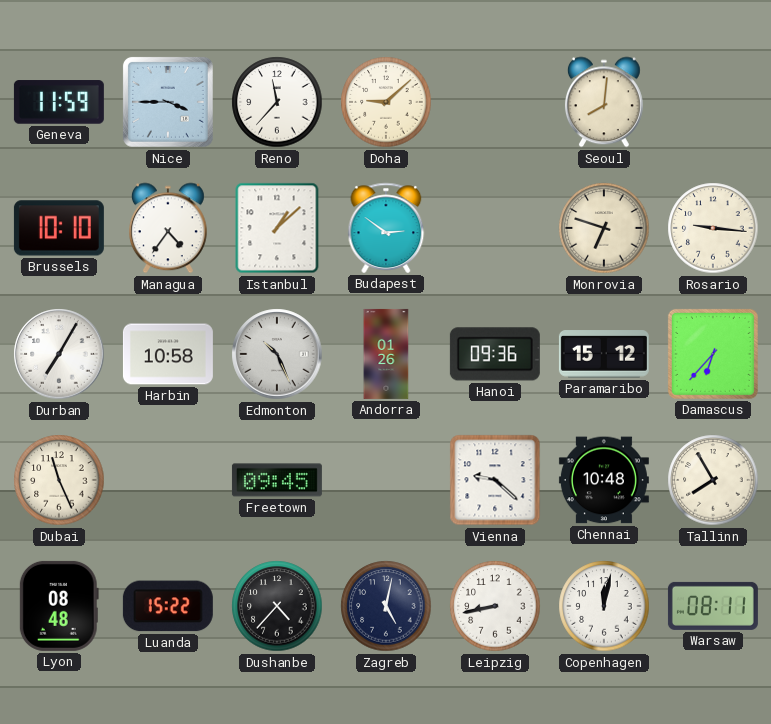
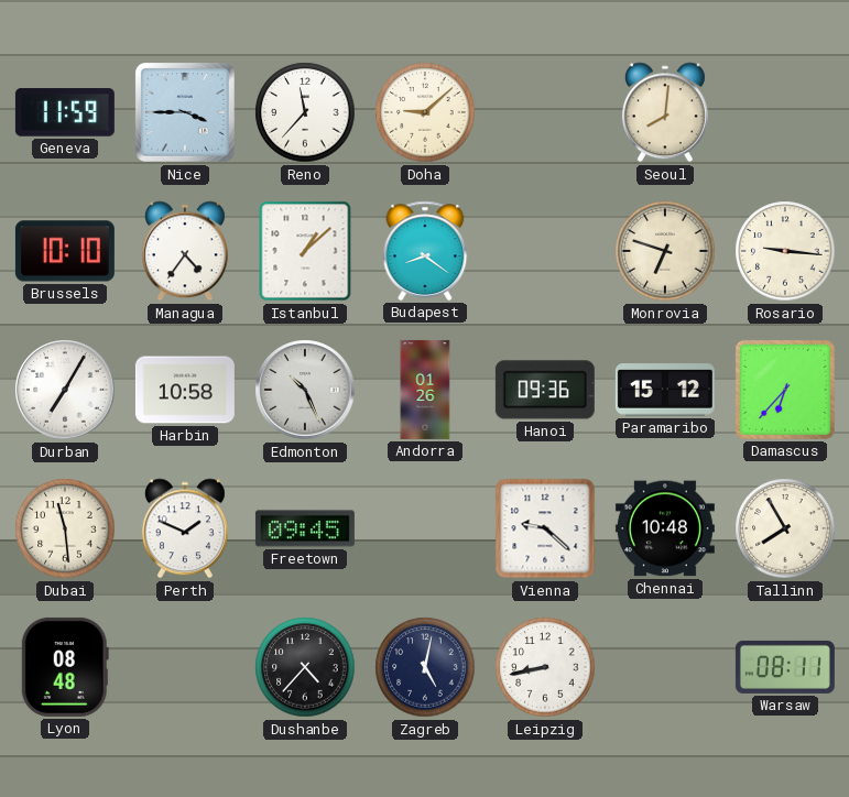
Budapest: 2:51 -> 8:21 (425, 251)
Dubai: 11:26 -> 11:29 (65, 528)
Perth: none -> 1:49 (185, 528)
Luanda: 15:22 -> none (168, 606)
Copenhagen: 12:02 -> none (604, 606)
